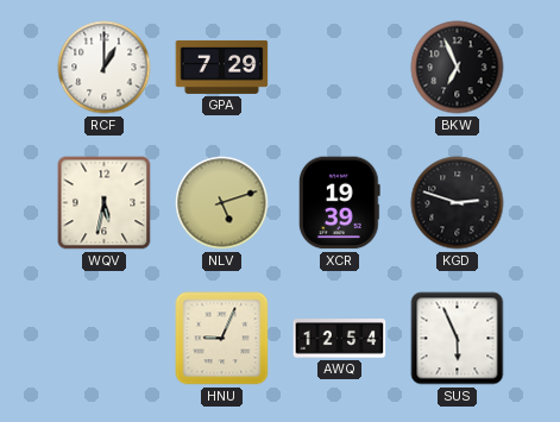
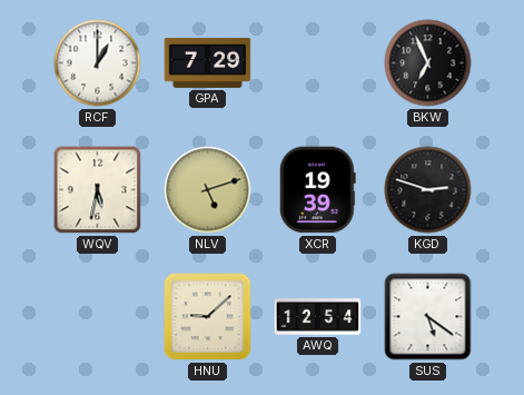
HNU: 9:04 -> 9:08 (208, 317)
SUS: 5:56 -> 5:21 (428, 317)
